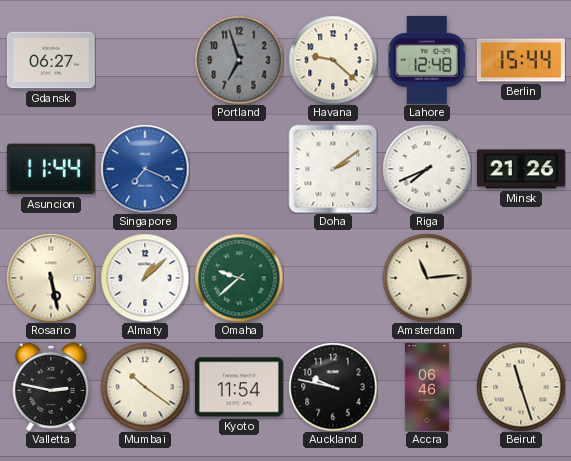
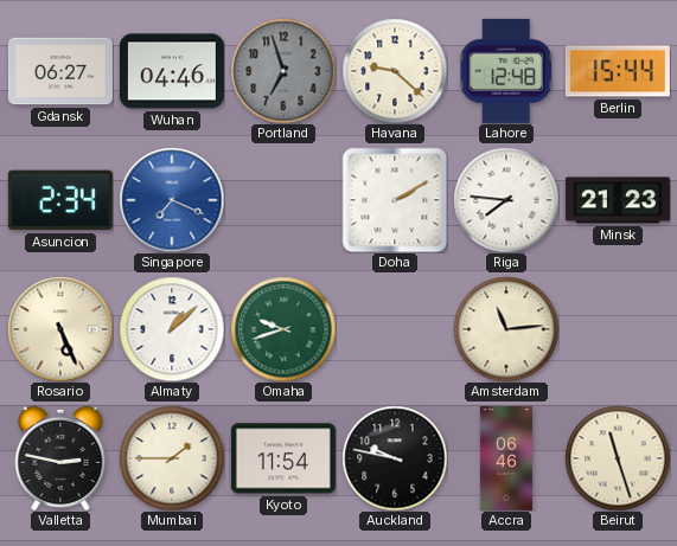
Wuhan: none -> 04:46 (172, 71)
Asuncion: 11:44 -> 2:34 (60, 200)
Doha: 2:09 -> 2:10 (395, 200)
Riga: 7:41 -> 7:46 (506, 200)
Minsk: 21:26 -> 21:23 (618, 200)
Rosario: 5:28 -> 5:26 (60, 329)
Omaha: 9:38 -> 9:42 (283, 329)
Mumbai: 10:21 -> 1:45 (172, 458)
